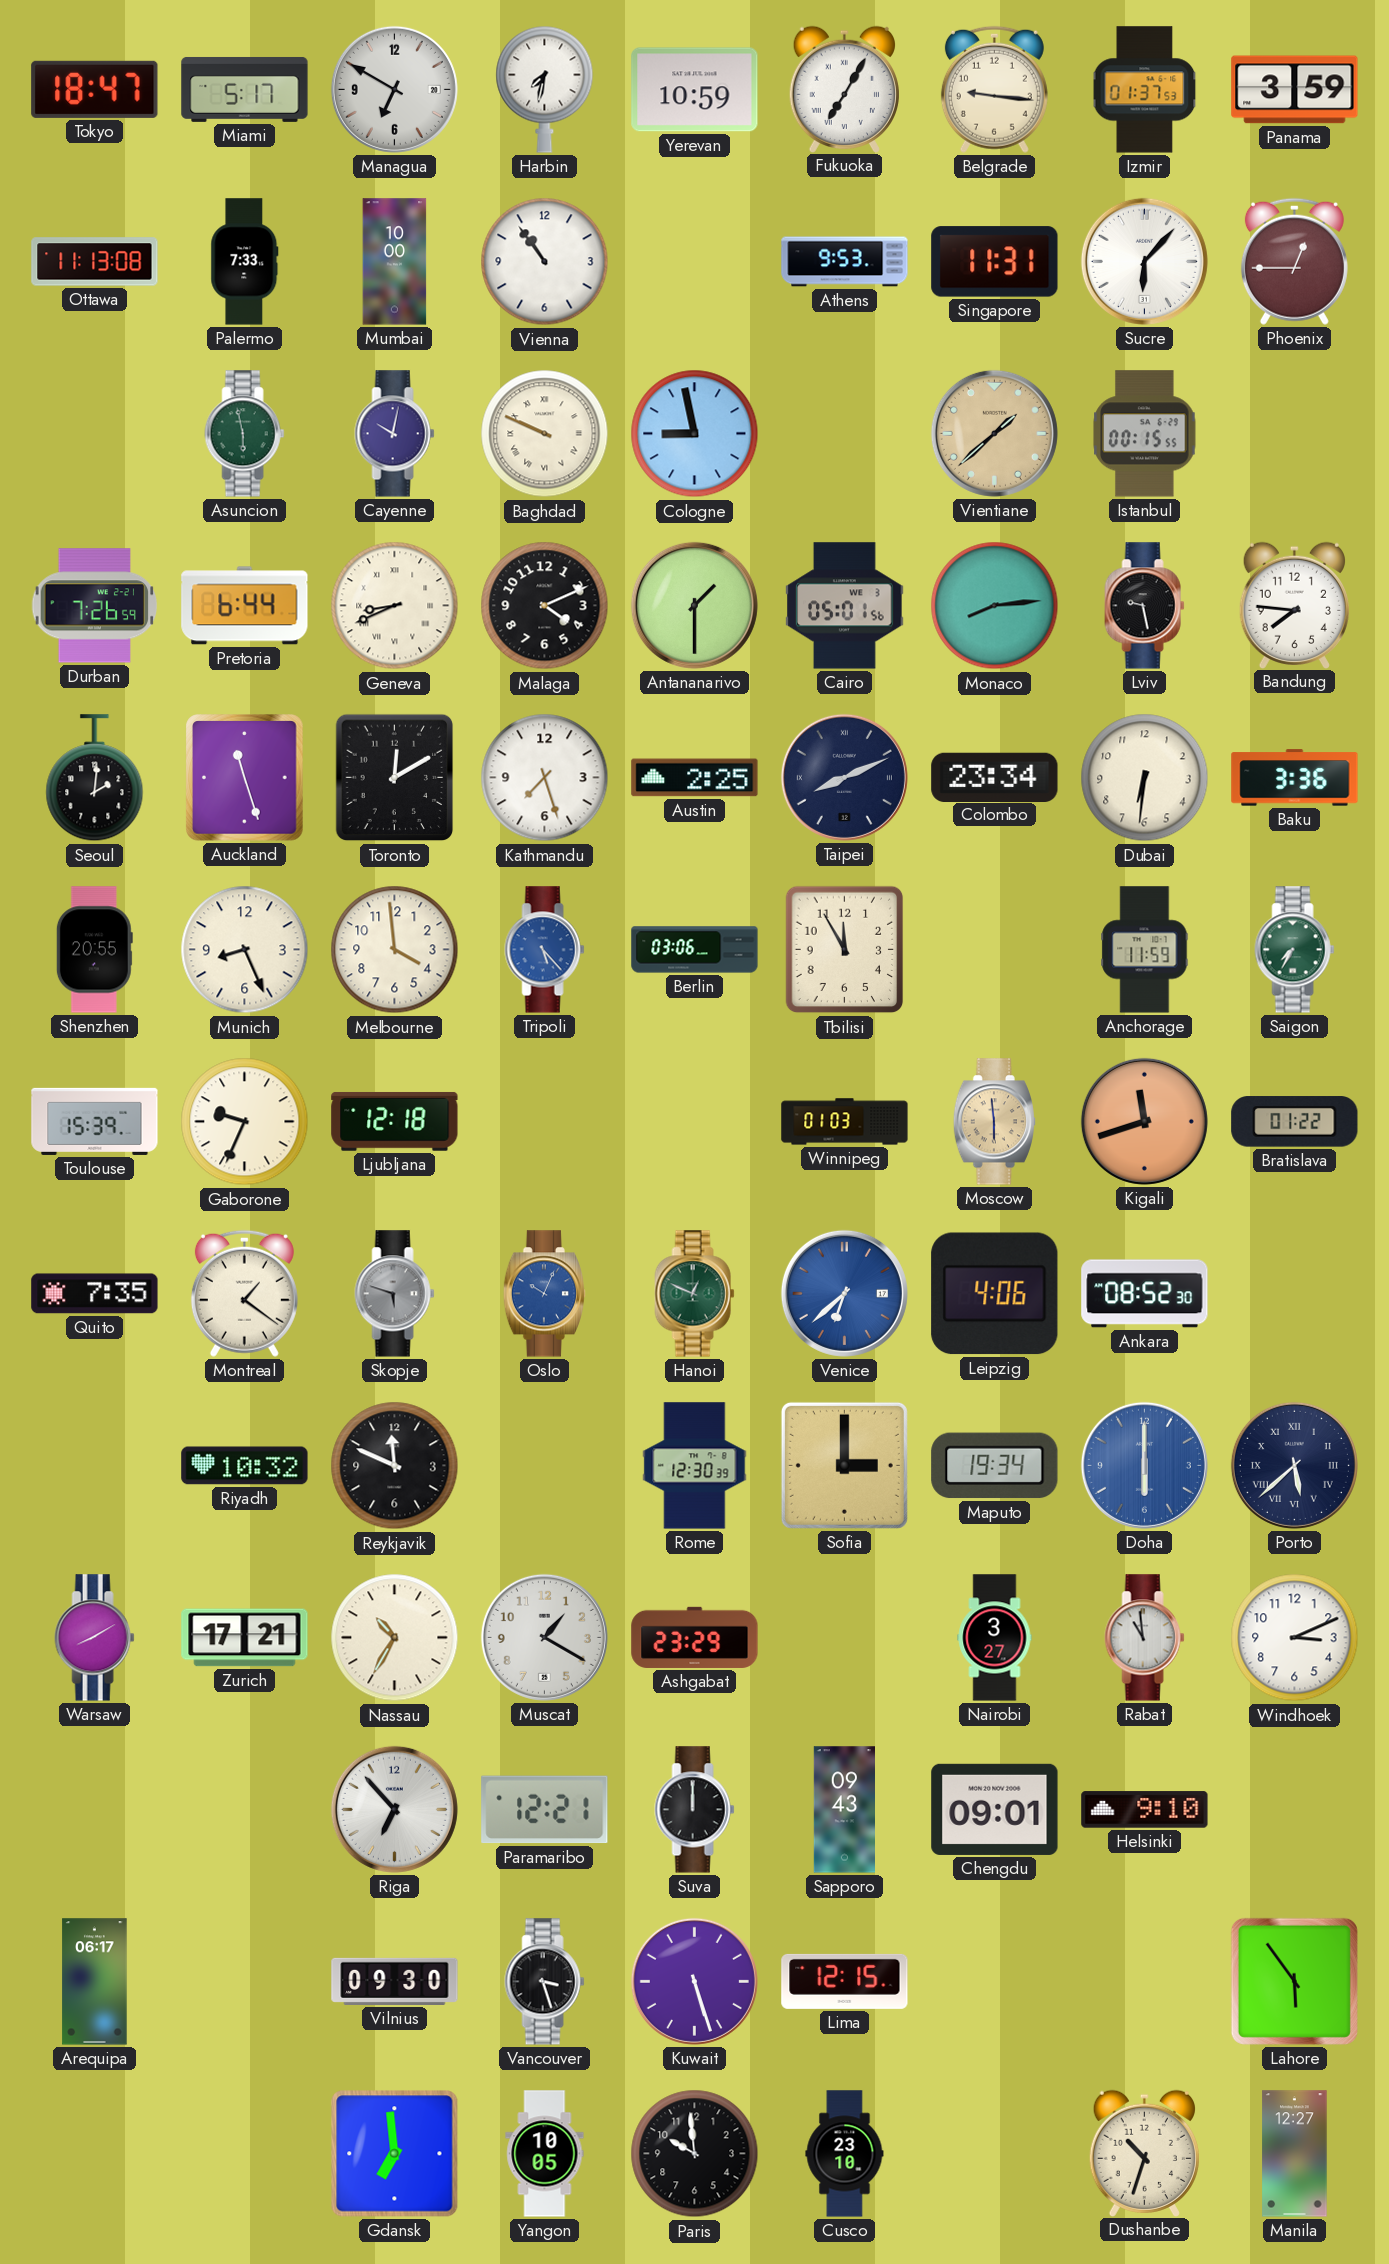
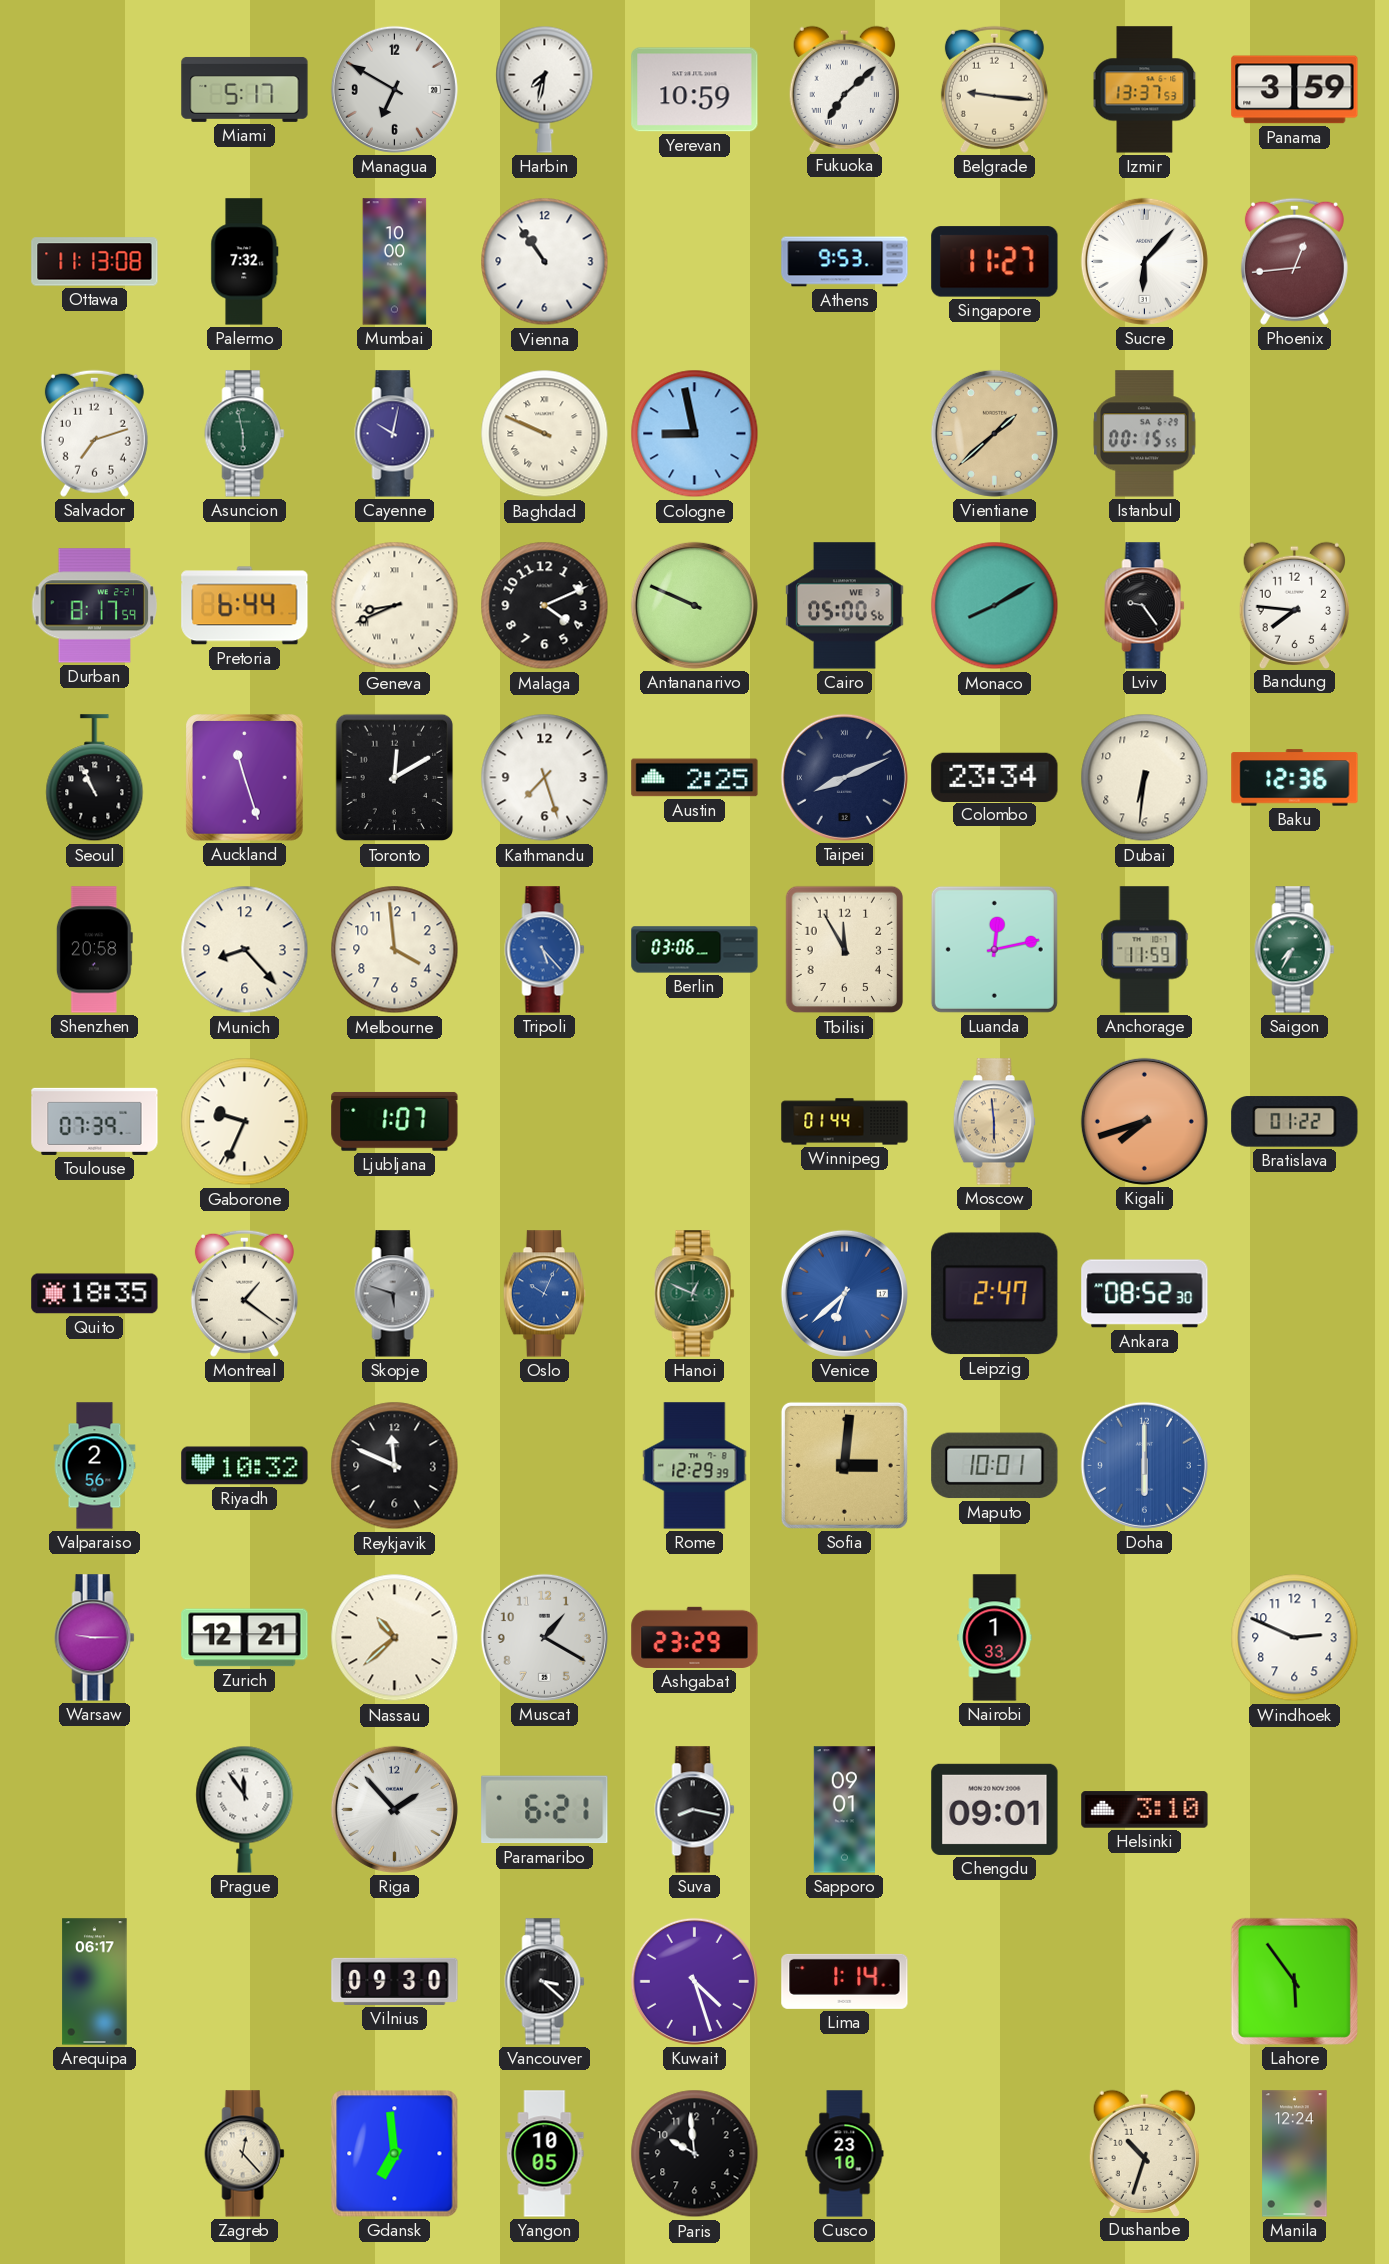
Tokyo: 18:47 -> none (95, 89)
Fukuoka: 7:05 -> 7:08 (844, 89)
Izmir: 01:37 -> 13:37 (1145, 90)
Palermo: 7:33 -> 7:32 (245, 262)
Singapore: 11:31 -> 11:27 (995, 262)
Phoenix: 12:45 -> 12:44 (1294, 261)
Salvador: none -> 7:12 (94, 433)
Durban: 7:26 -> 8:17 (95, 606)
Antananarivo: 1:30 -> 9:49 (694, 605)
Cairo: 05:01 -> 05:00 (845, 606)
Monaco: 8:14 -> 8:10 (995, 606)
Lviv: 9:28 -> 9:24 (1145, 606)
Seoul: 2:01 -> 10:56 (95, 778)
Baku: 3:36 -> 12:36 (1295, 778)
Shenzhen: 20:55 -> 20:58 (94, 950)
Munich: 8:26 -> 8:23 (245, 950)
Luanda: none -> 12:13 (994, 949)
Toulouse: 15:39 -> 07:39 (95, 1121)
Ljubljana: 12:18 -> 1:07 (395, 1121)
Winnipeg: 01:03 -> 01:44 (845, 1122)
Kigali: 11:42 -> 7:42 (1144, 1121)
Quito: 7:35 -> 18:35 (95, 1294)
Leipzig: 4:06 -> 2:47 (995, 1294)
Valparaiso: none -> 2:56 (95, 1466)
Rome: 12:30 -> 12:29 (695, 1466)
Sofia: 3:00 -> 3:01 (844, 1465)
Maputo: 19:34 -> 10:01 (995, 1466)
Porto: 5:38 -> none (1294, 1465)
Warsaw: 8:10 -> 9:15 (95, 1638)
Zurich: 17:21 -> 12:21 (245, 1638)
Nassau: 10:35 -> 10:38 (395, 1638)
Nairobi: 3:27 -> 1:33 (995, 1638)
Rabat: 10:59 -> none (1145, 1638)
Windhoek: 3:11 -> 2:49 (1295, 1638)
Prague: none -> 11:54 (245, 1809)
Riga: 6:53 -> 1:53 (394, 1809)
Paramaribo: 12:21 -> 6:21 (545, 1810)
Suva: 12:00 -> 8:17 (695, 1810)
Sapporo: 09:43 -> 09:01 (844, 1810)
Helsinki: 9:10 -> 3:10 (1145, 1810)
Vancouver: 3:27 -> 3:22 (545, 1982)
Kuwait: 5:27 -> 4:27 (694, 1981)
Lima: 12:15 -> 1:14 (845, 1981)
Zagreb: none -> 12:23 (245, 2154)
Manila: 12:27 -> 12:24 (1295, 2154)
